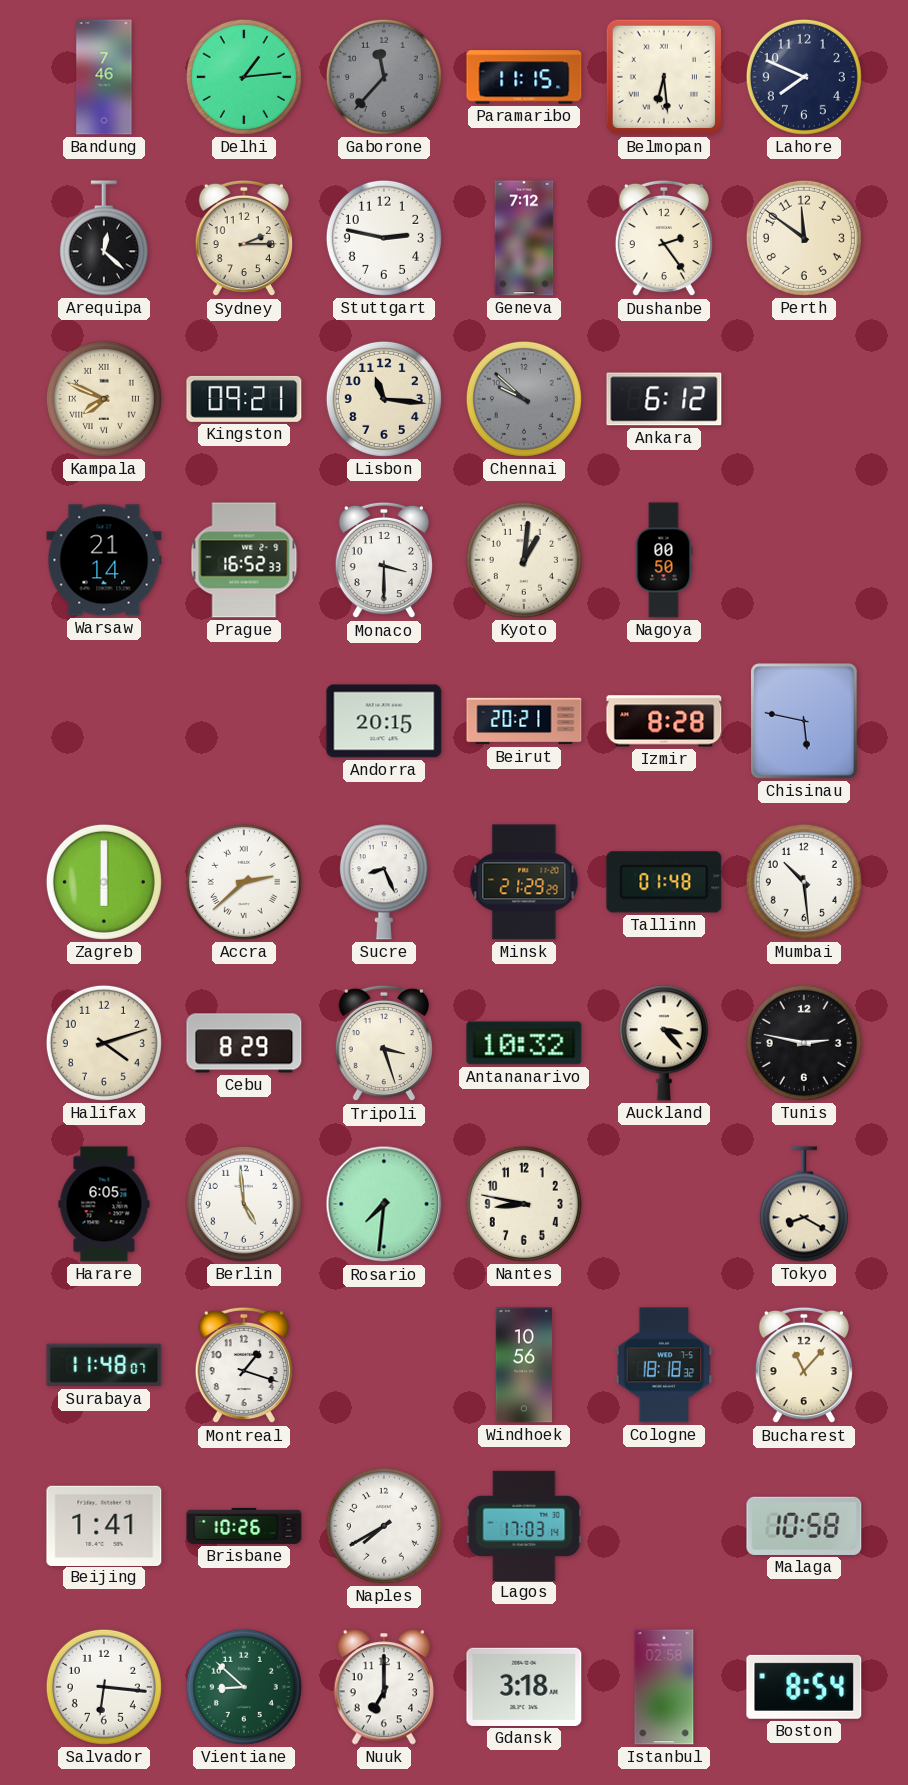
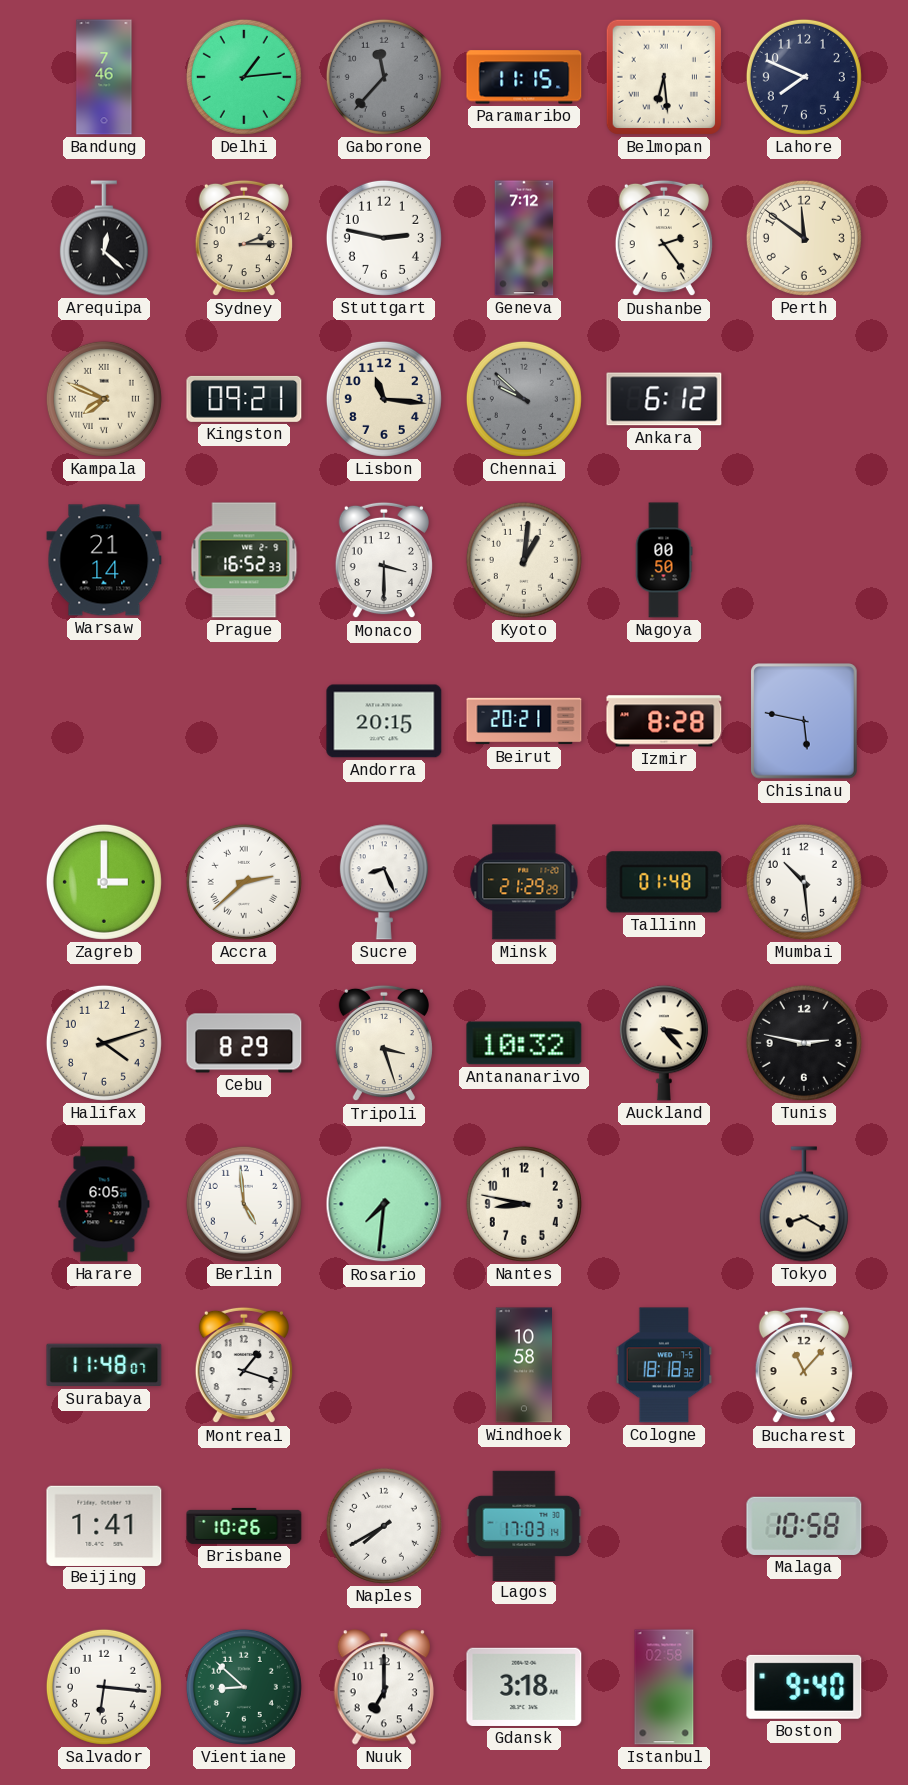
Zagreb: 6:00 -> 3:00 (104, 882)
Windhoek: 10:56 -> 10:58 (523, 1365)
Boston: 8:54 -> 9:40 (804, 1687)
